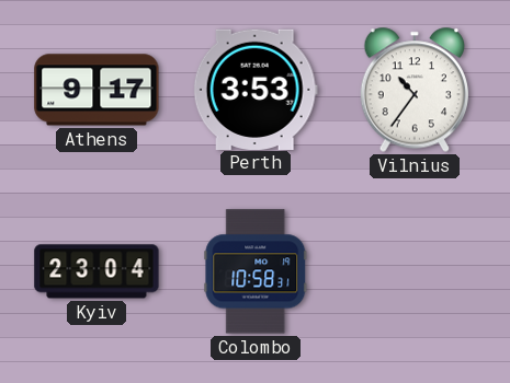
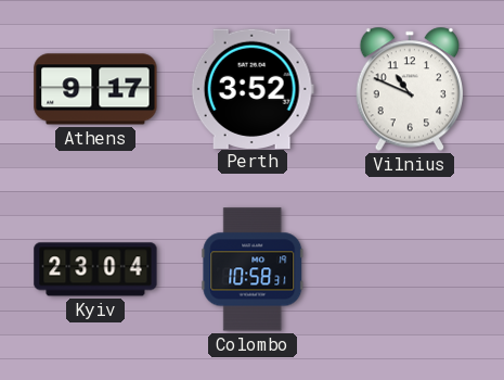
Perth: 3:53 -> 3:52 (253, 88)
Vilnius: 10:36 -> 10:49 (409, 89)
